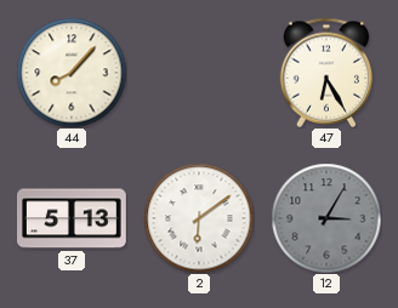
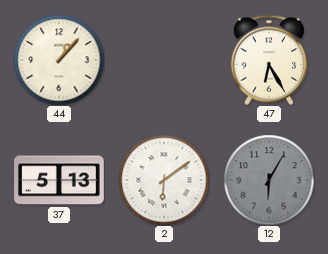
44: 8:07 -> 1:07 (59, 60)
12: 3:05 -> 6:05 (269, 180)
